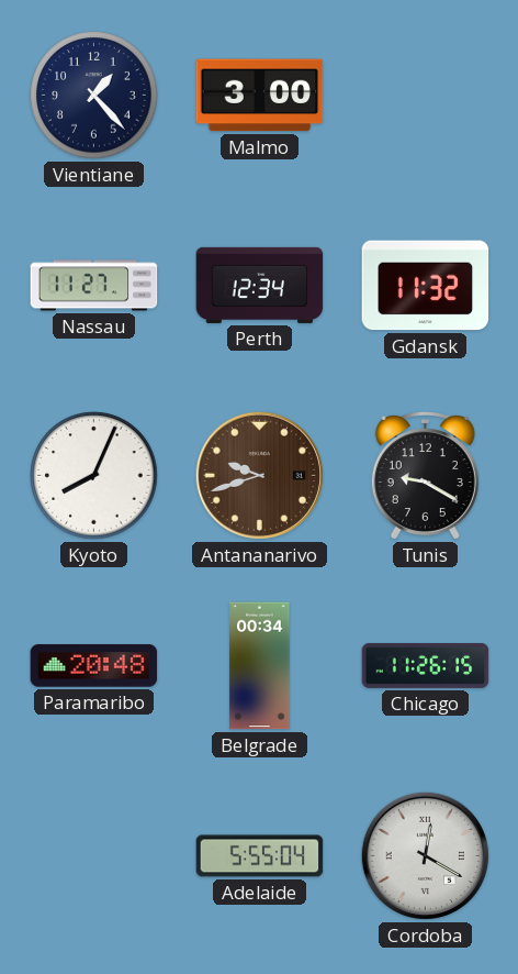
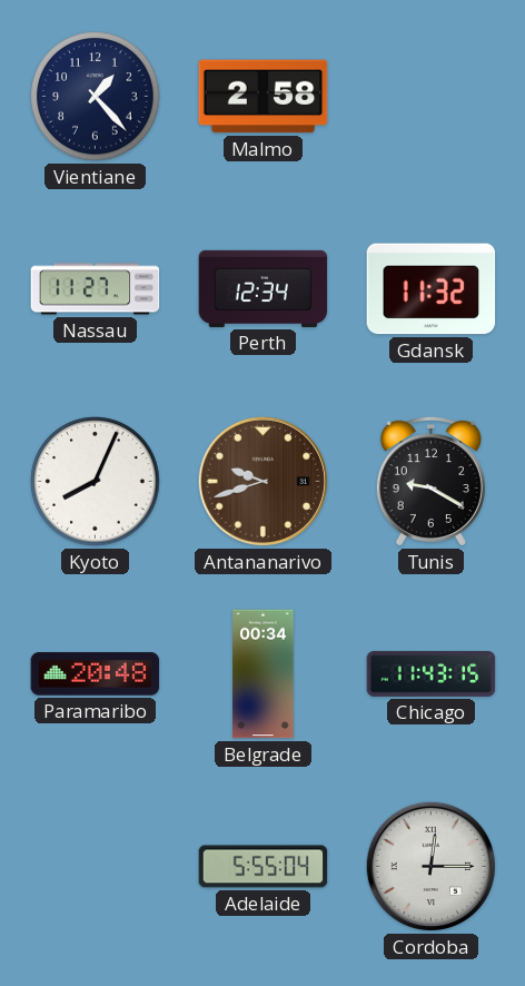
Malmo: 3:00 -> 2:58 (264, 97)
Chicago: 11:26 -> 11:43 (432, 673)
Cordoba: 12:20 -> 12:15 (430, 866)
